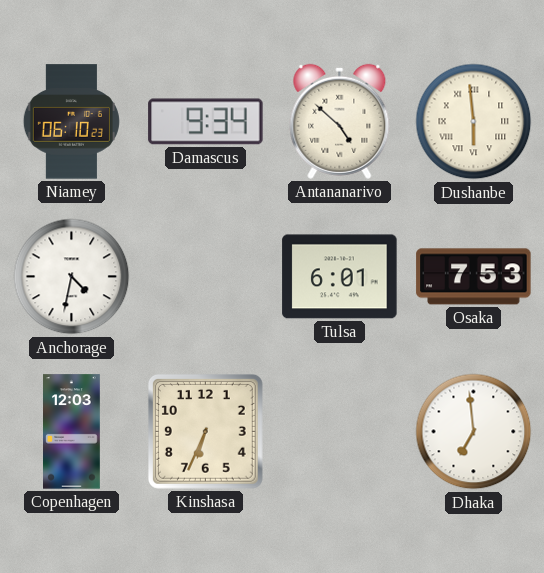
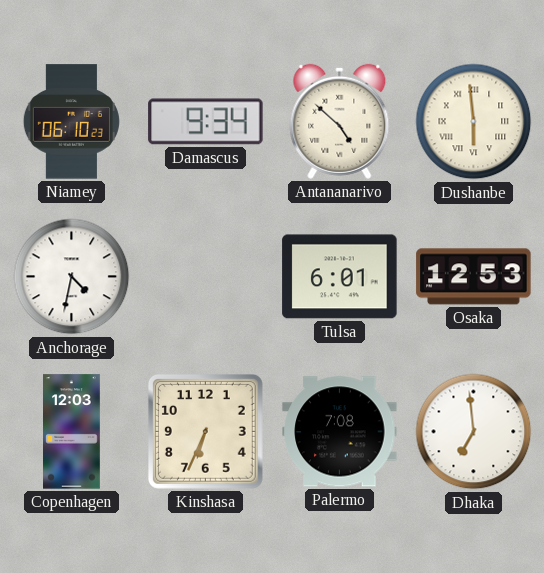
Osaka: 7:53 -> 12:53 (474, 277)
Palermo: none -> 7:08 (340, 432)
